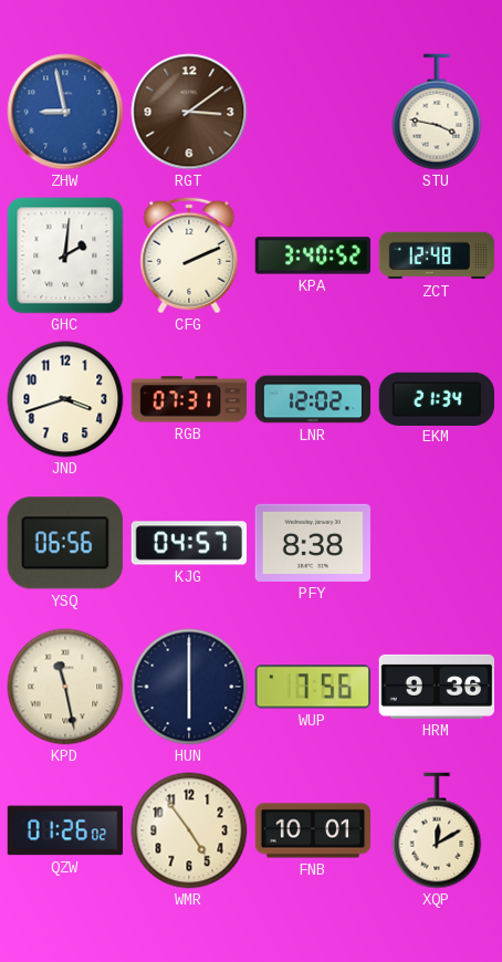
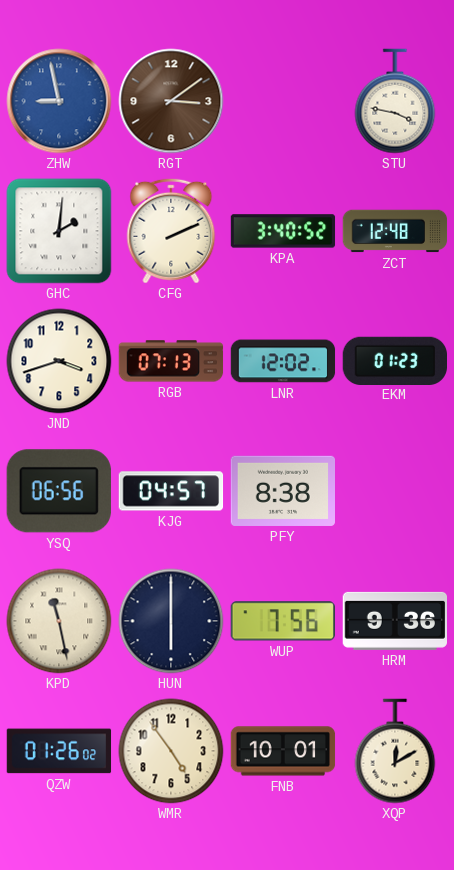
RGB: 07:31 -> 07:13 (171, 361)
EKM: 21:34 -> 01:23 (394, 360)
